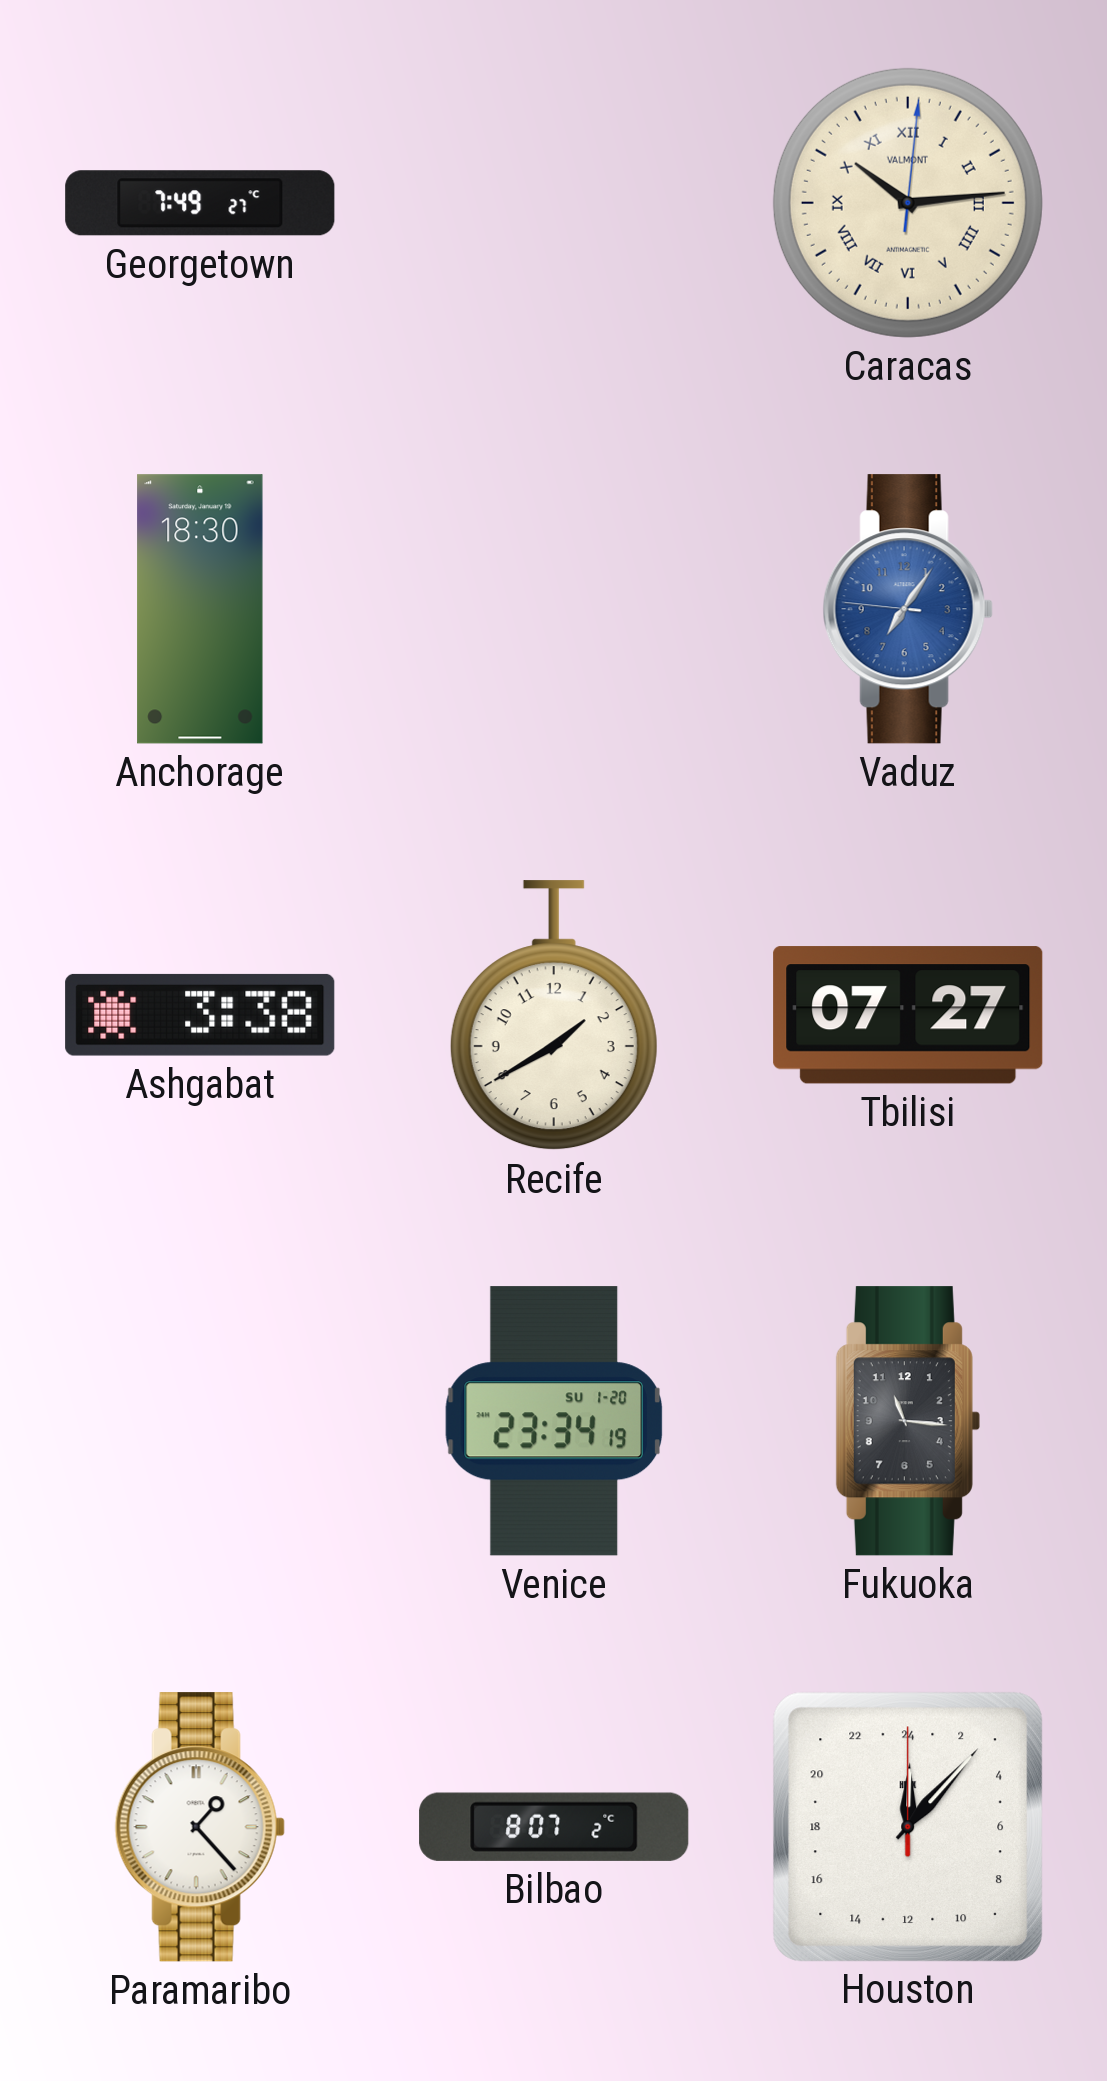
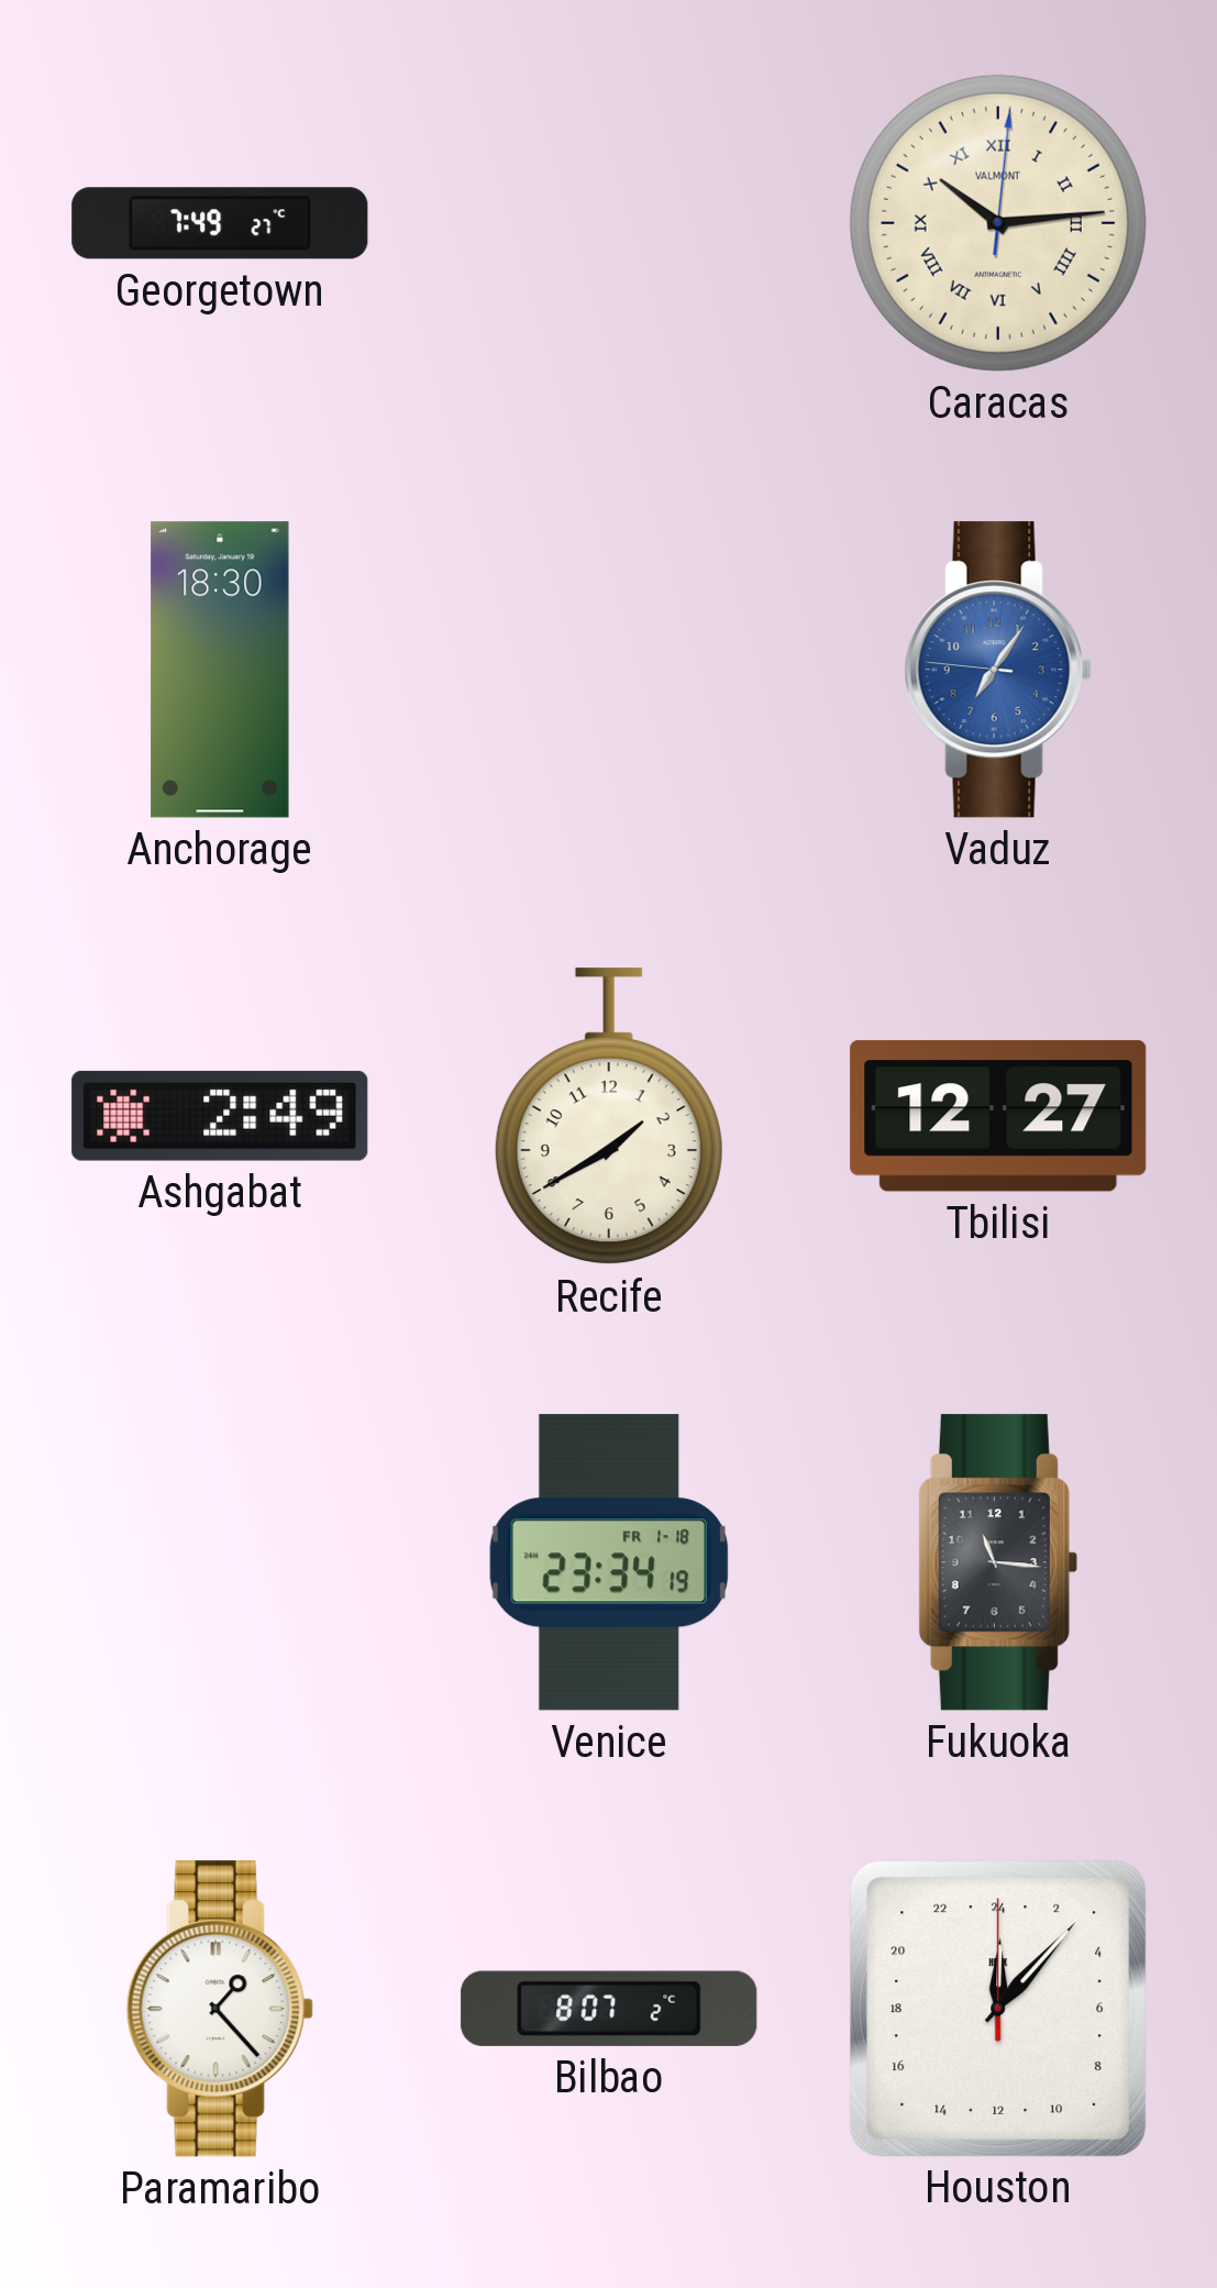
Ashgabat: 3:38 -> 2:49 (220, 1116)
Tbilisi: 07:27 -> 12:27 (998, 1116)
Venice date: SU 1-20 -> FR 1-18 (608, 1562)
